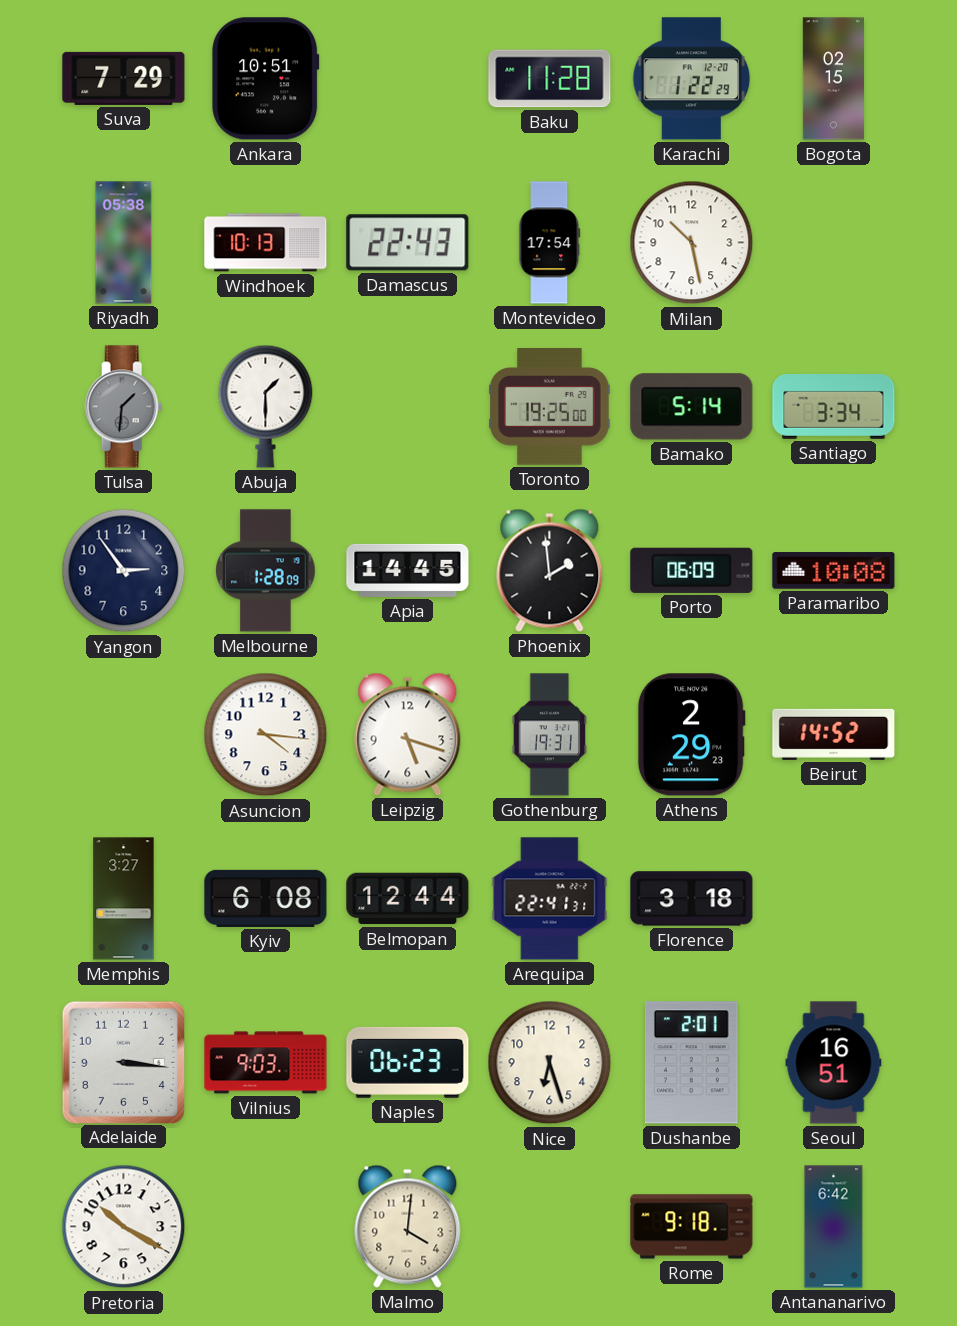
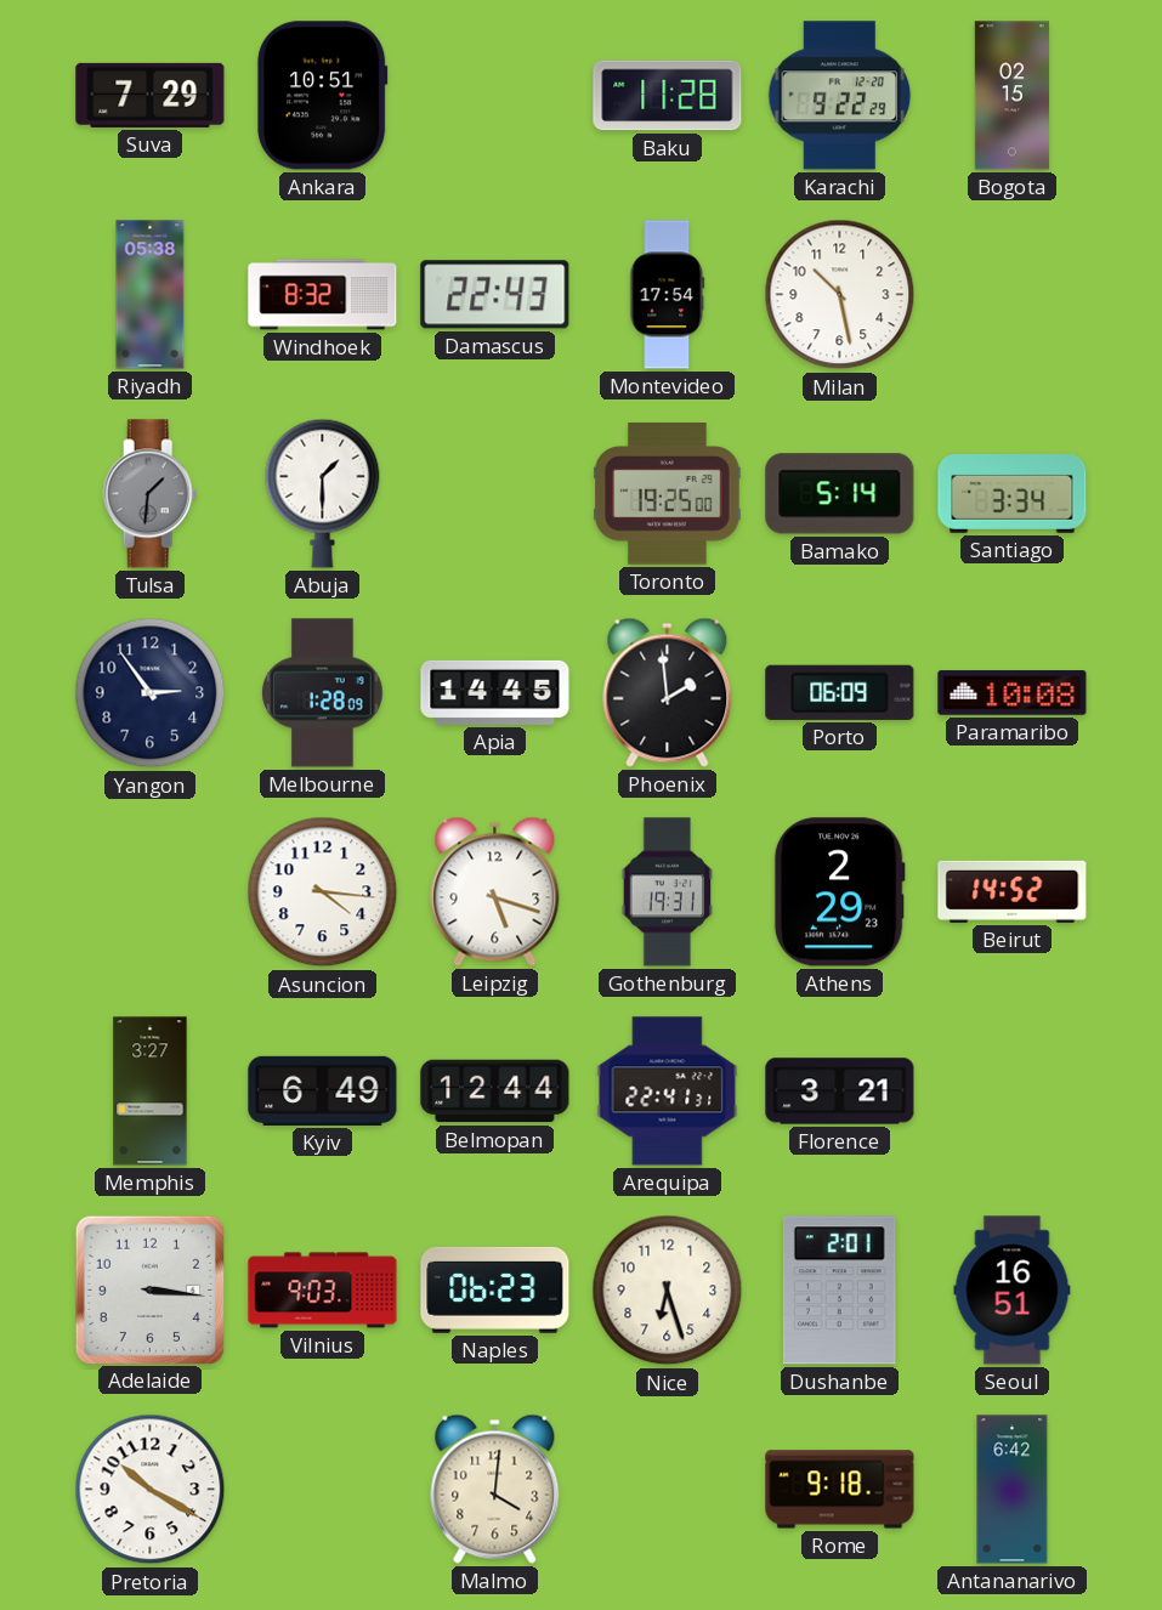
Karachi: 1:22 -> 9:22 (840, 96)
Windhoek: 10:13 -> 8:32 (323, 295)
Kyiv: 6:08 -> 6:49 (323, 1090)
Florence: 3:18 -> 3:21 (840, 1092)
